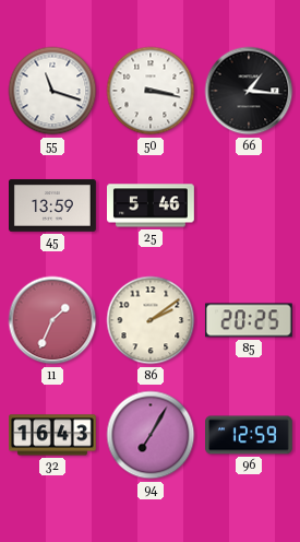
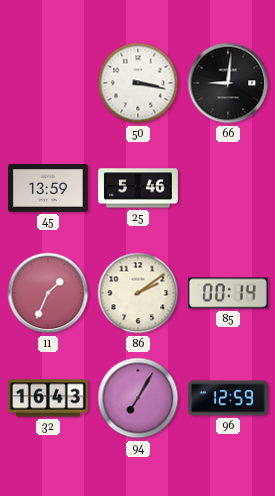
55: 11:18 -> none (52, 91)
66: 1:16 -> 9:01 (228, 83)
85: 20:25 -> 00:14 (228, 293)
